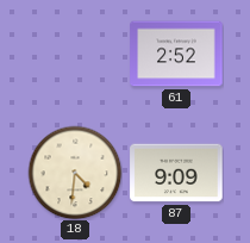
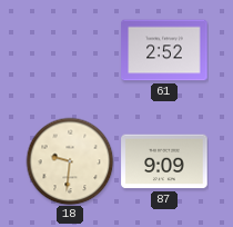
18: 4:31 -> 9:31 (70, 161)
